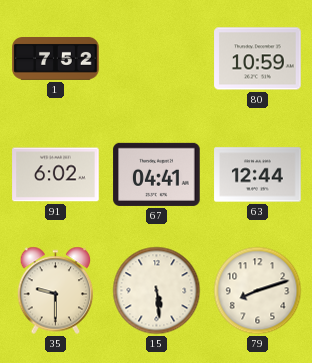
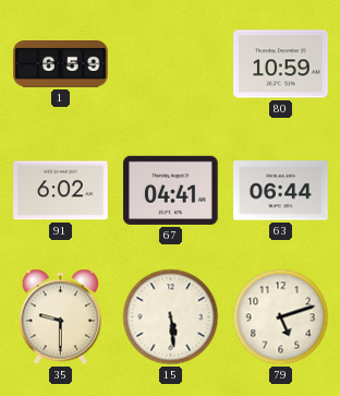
1: 7:52 -> 6:59 (61, 64)
63: 12:44 -> 06:44 (281, 191)
79: 8:12 -> 5:12 (281, 317)
